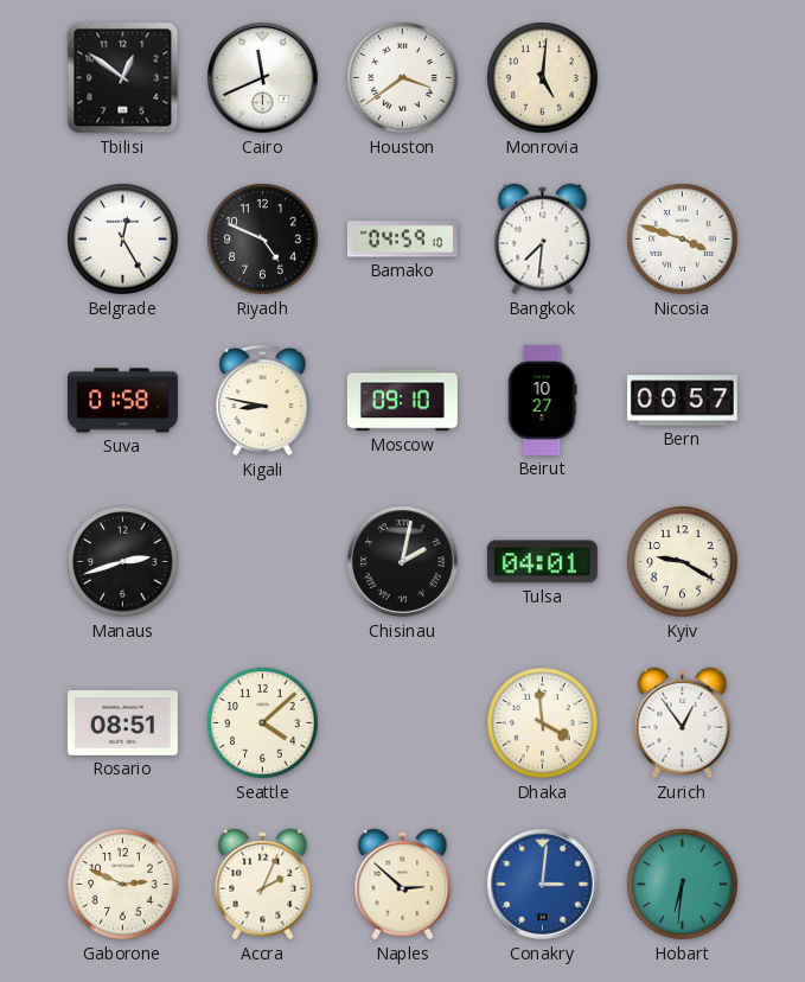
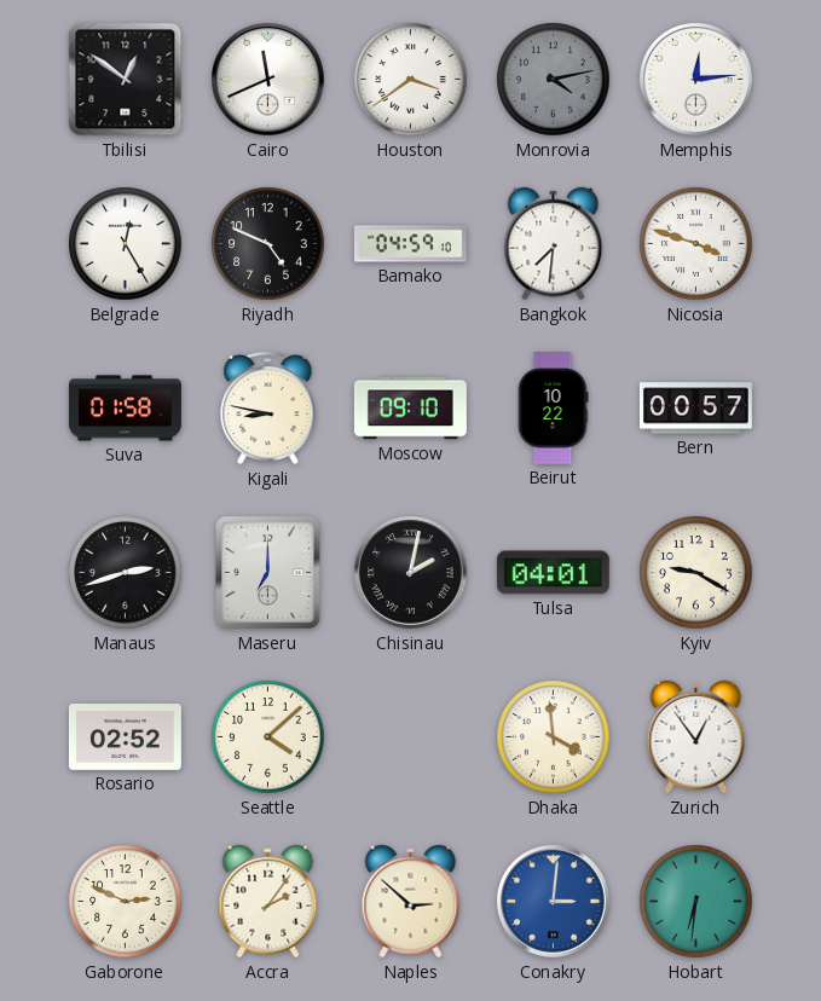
Monrovia: 5:01 -> 4:13 (554, 80)
Monrovia dial: cream -> grey (554, 80)
Memphis: none -> 12:14 (696, 80)
Beirut: 10:27 -> 10:22 (553, 407)
Maseru: none -> 7:00 (268, 573)
Rosario: 08:51 -> 02:52 (125, 737)
Accra: 2:04 -> 2:06 (268, 902)
